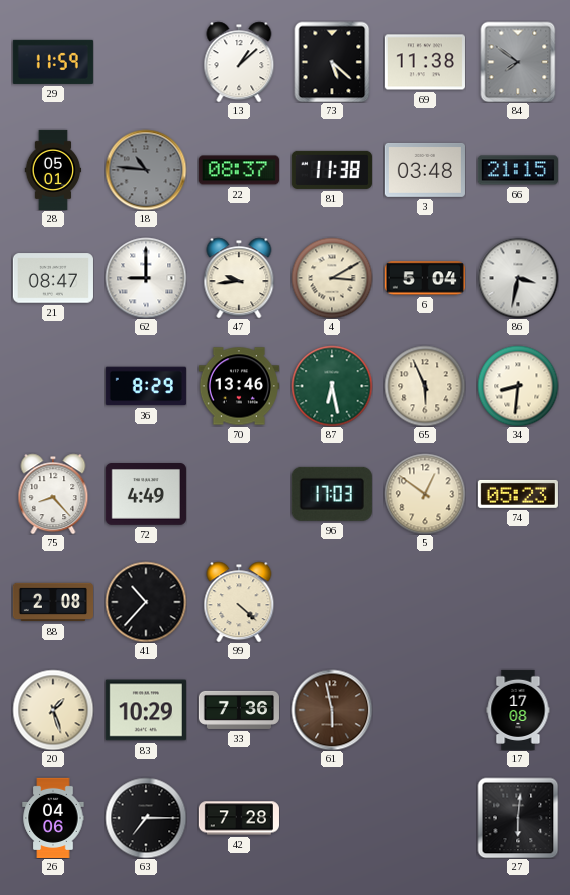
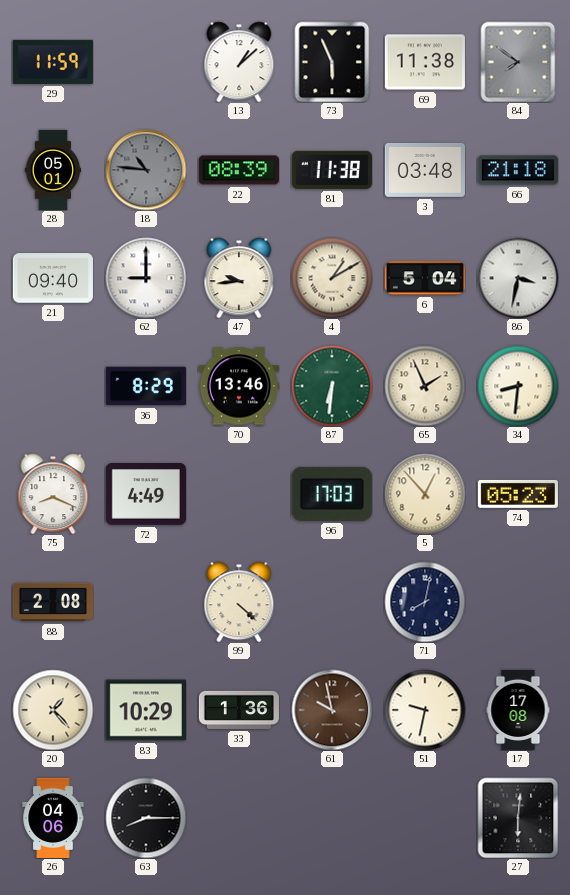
73: 5:22 -> 5:56 (332, 62)
22: 08:37 -> 08:39 (239, 170)
66: 21:15 -> 21:18 (518, 170)
21: 08:47 -> 09:40 (53, 278)
4: 3:10 -> 1:10 (332, 278)
87: 6:28 -> 6:31 (332, 386)
65: 5:56 -> 1:56 (425, 386)
75: 8:23 -> 8:19 (53, 494)
5: 12:51 -> 12:53 (425, 494)
41: 10:37 -> none (146, 602)
71: none -> 8:02 (425, 602)
20: 1:27 -> 1:23 (53, 710)
33: 7:36 -> 1:36 (239, 710)
61: 5:58 -> 9:58 (332, 710)
51: none -> 9:32 (425, 710)
63: 7:15 -> 8:15 (146, 818)
42: 7:28 -> none (239, 818)
